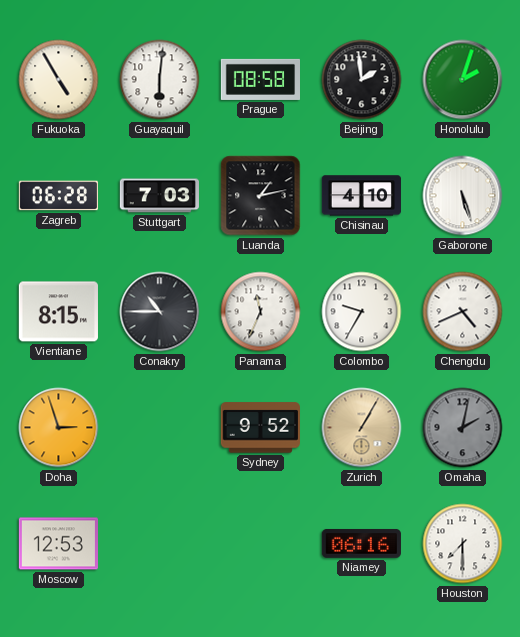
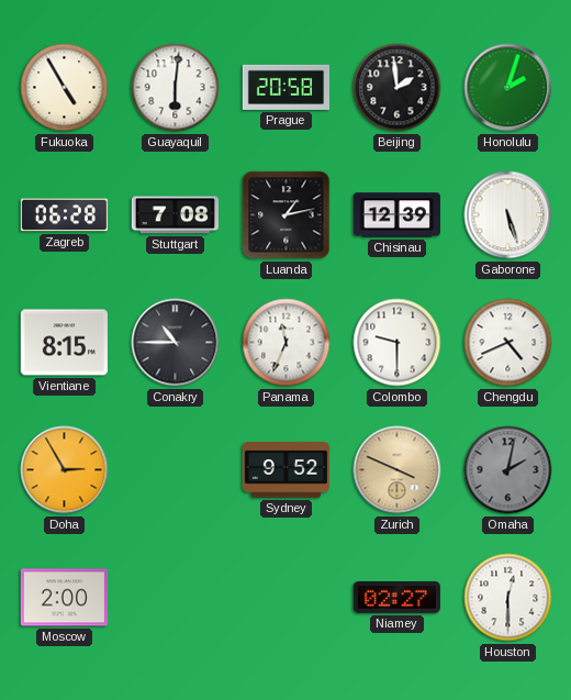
Prague: 08:58 -> 20:58 (285, 87)
Stuttgart: 7:03 -> 7:08 (175, 215)
Chisinau: 4:10 -> 12:39 (396, 215)
Colombo: 9:35 -> 9:30 (398, 343)
Doha: 2:57 -> 2:55 (65, 470)
Zurich: 1:05 -> 3:49 (398, 470)
Moscow: 12:53 -> 2:00 (64, 598)
Niamey: 06:16 -> 02:27 (396, 597)
Houston: 7:30 -> 12:30 (508, 598)
